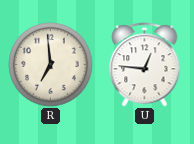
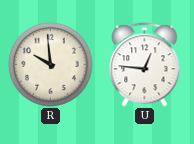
R: 6:59 -> 9:59 (51, 65)
